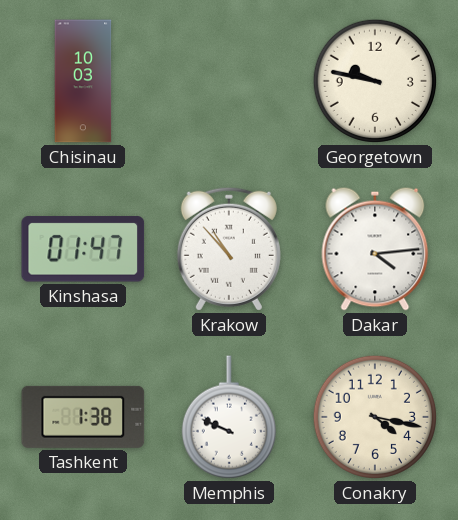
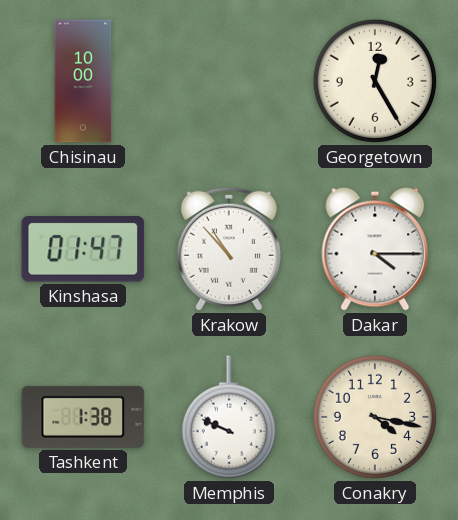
Chisinau: 10:03 -> 10:00 (83, 81)
Georgetown: 9:47 -> 12:25 (375, 81)
Dakar: 4:14 -> 4:15 (375, 249)
